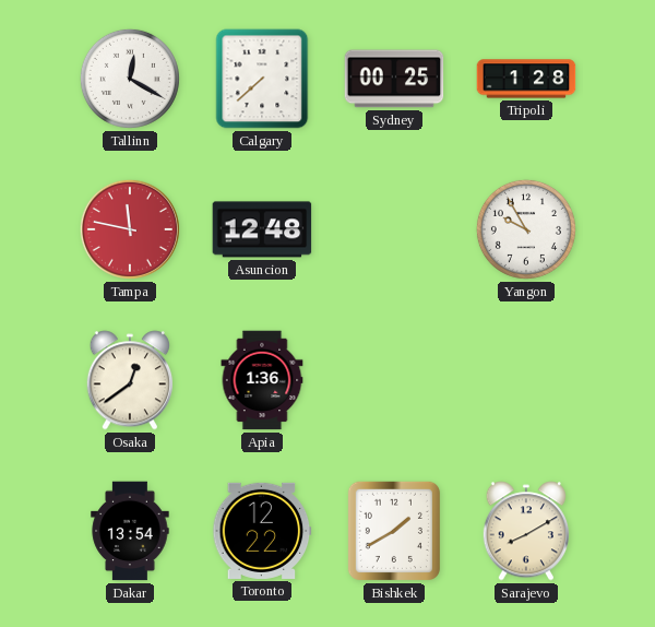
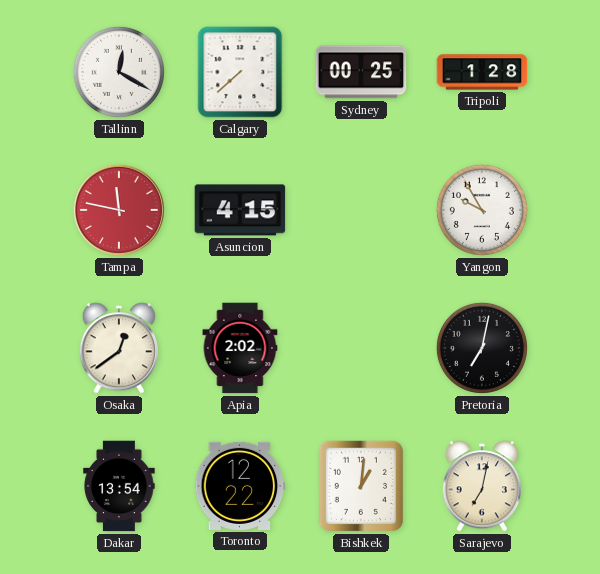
Asuncion: 12:48 -> 4:15 (240, 210)
Apia: 1:36 -> 2:02 (240, 348)
Pretoria: none -> 7:02 (482, 348)
Bishkek: 1:40 -> 1:01 (361, 486)
Sarajevo: 8:10 -> 7:02 (481, 486)
